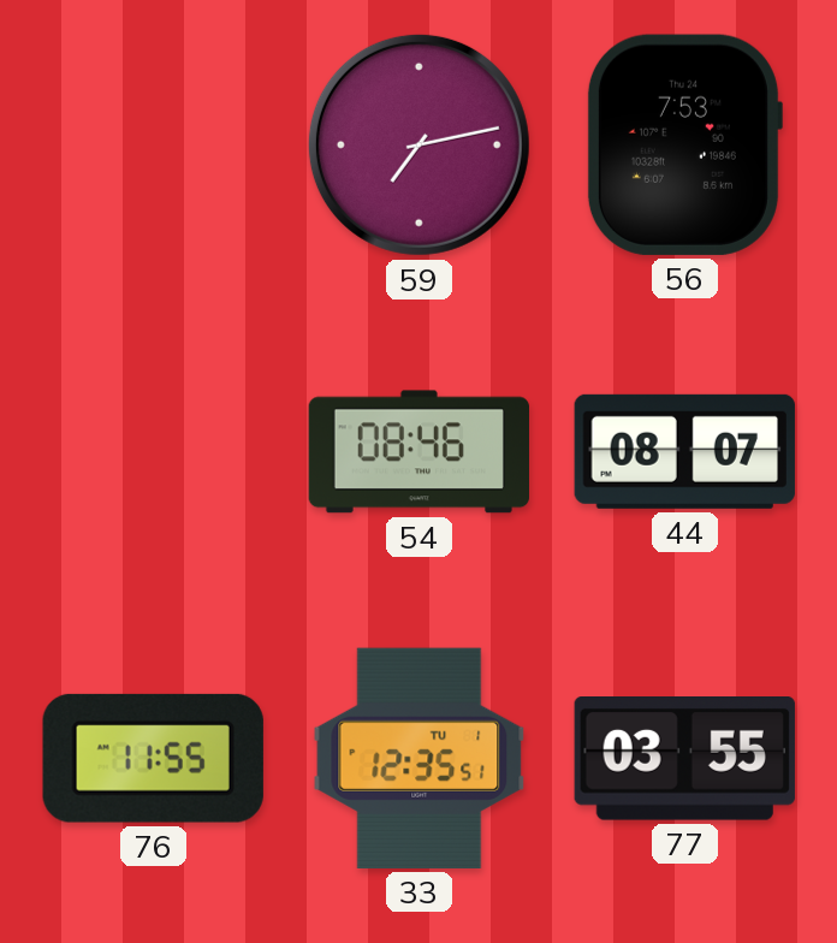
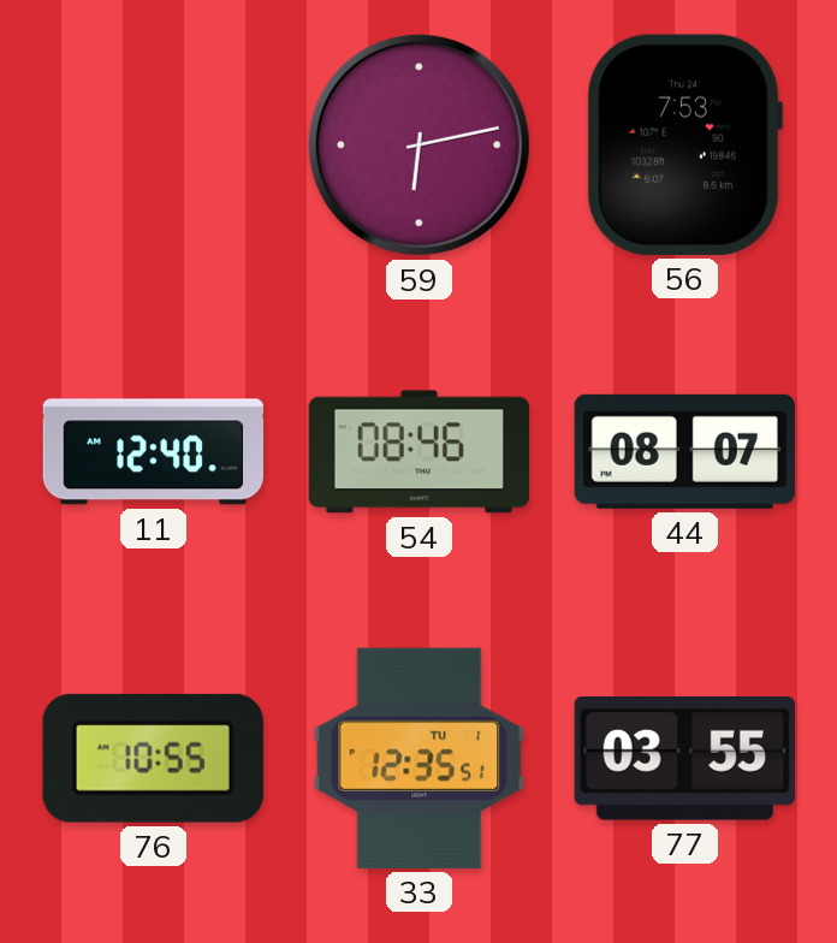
59: 7:13 -> 6:13 (419, 144)
11: none -> 12:40 (153, 452)
76: 11:55 -> 10:55 (153, 758)
